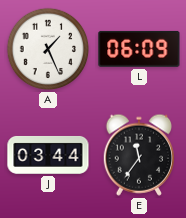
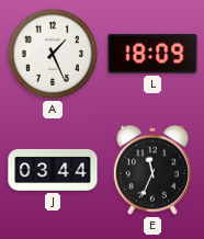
L: 06:09 -> 18:09 (152, 54)
E: 11:36 -> 11:34 (151, 170)
